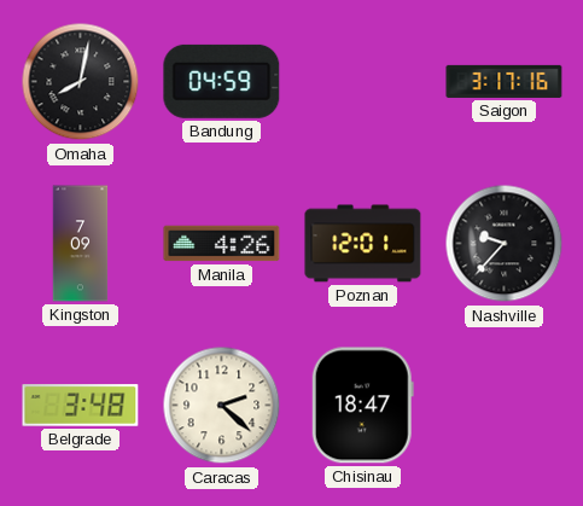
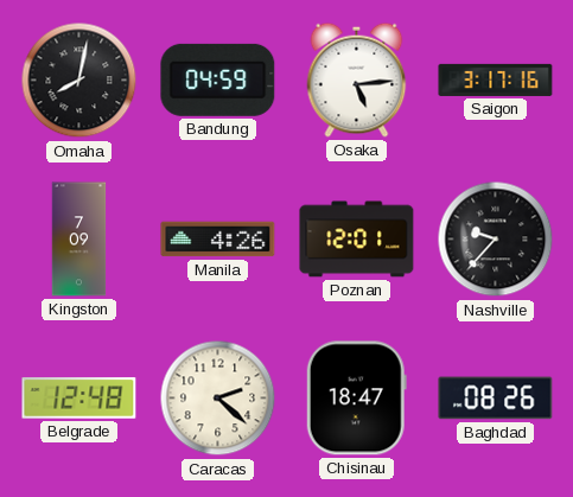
Osaka: none -> 5:14 (357, 79)
Belgrade: 3:48 -> 12:48 (79, 399)
Baghdad: none -> 08:26 (496, 399)
